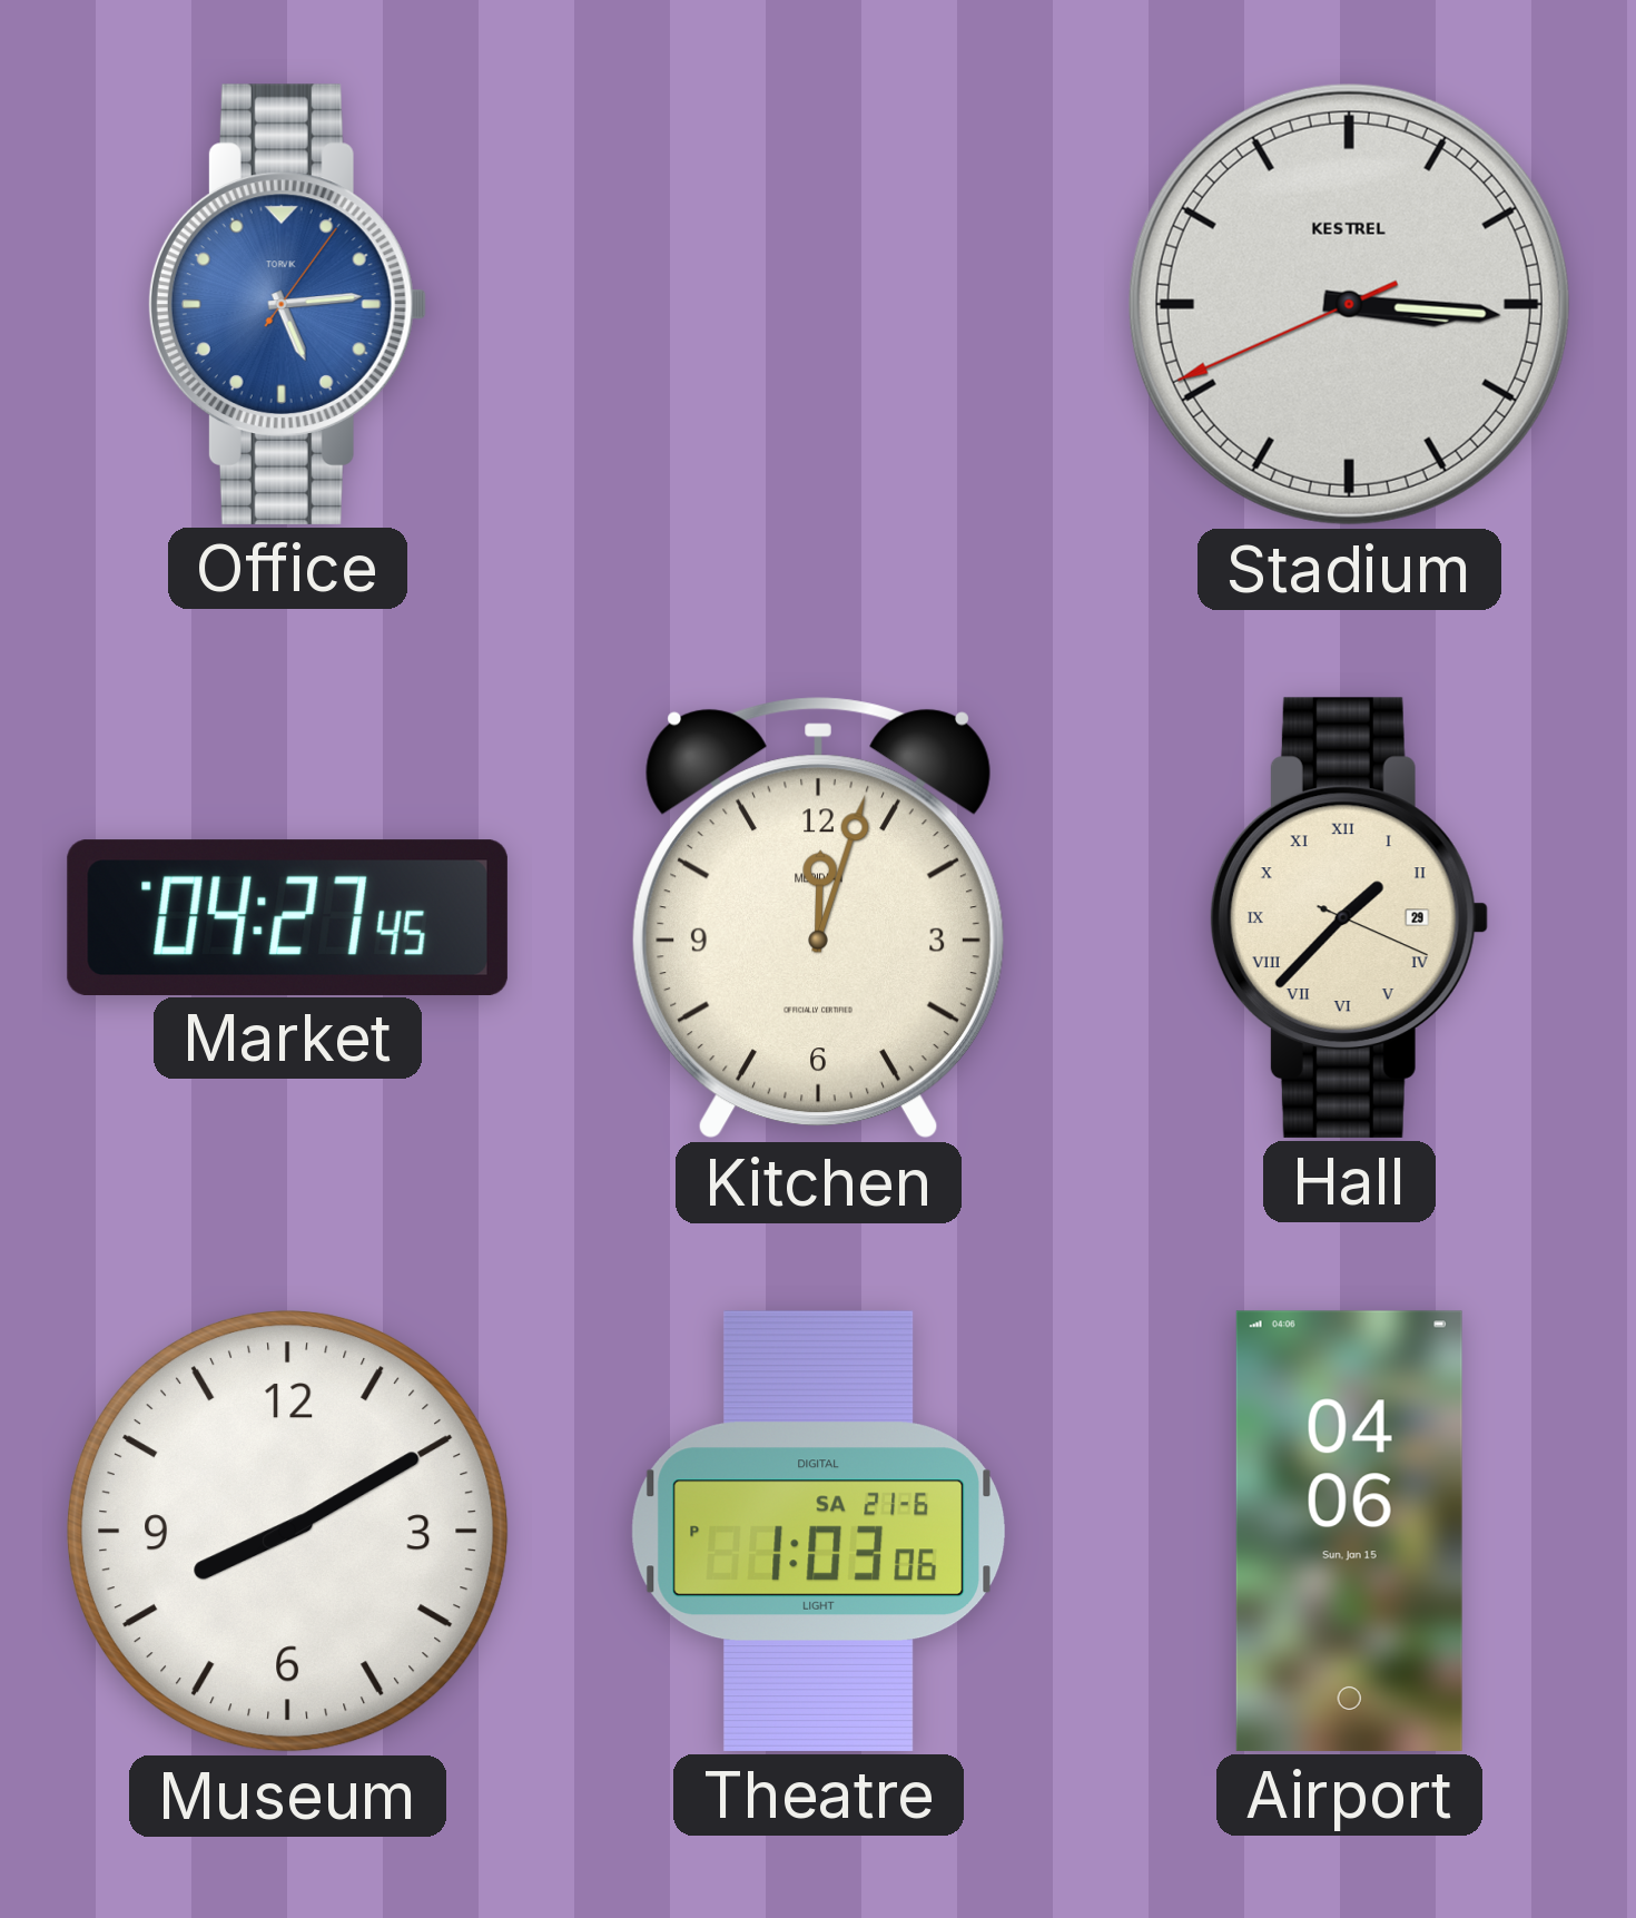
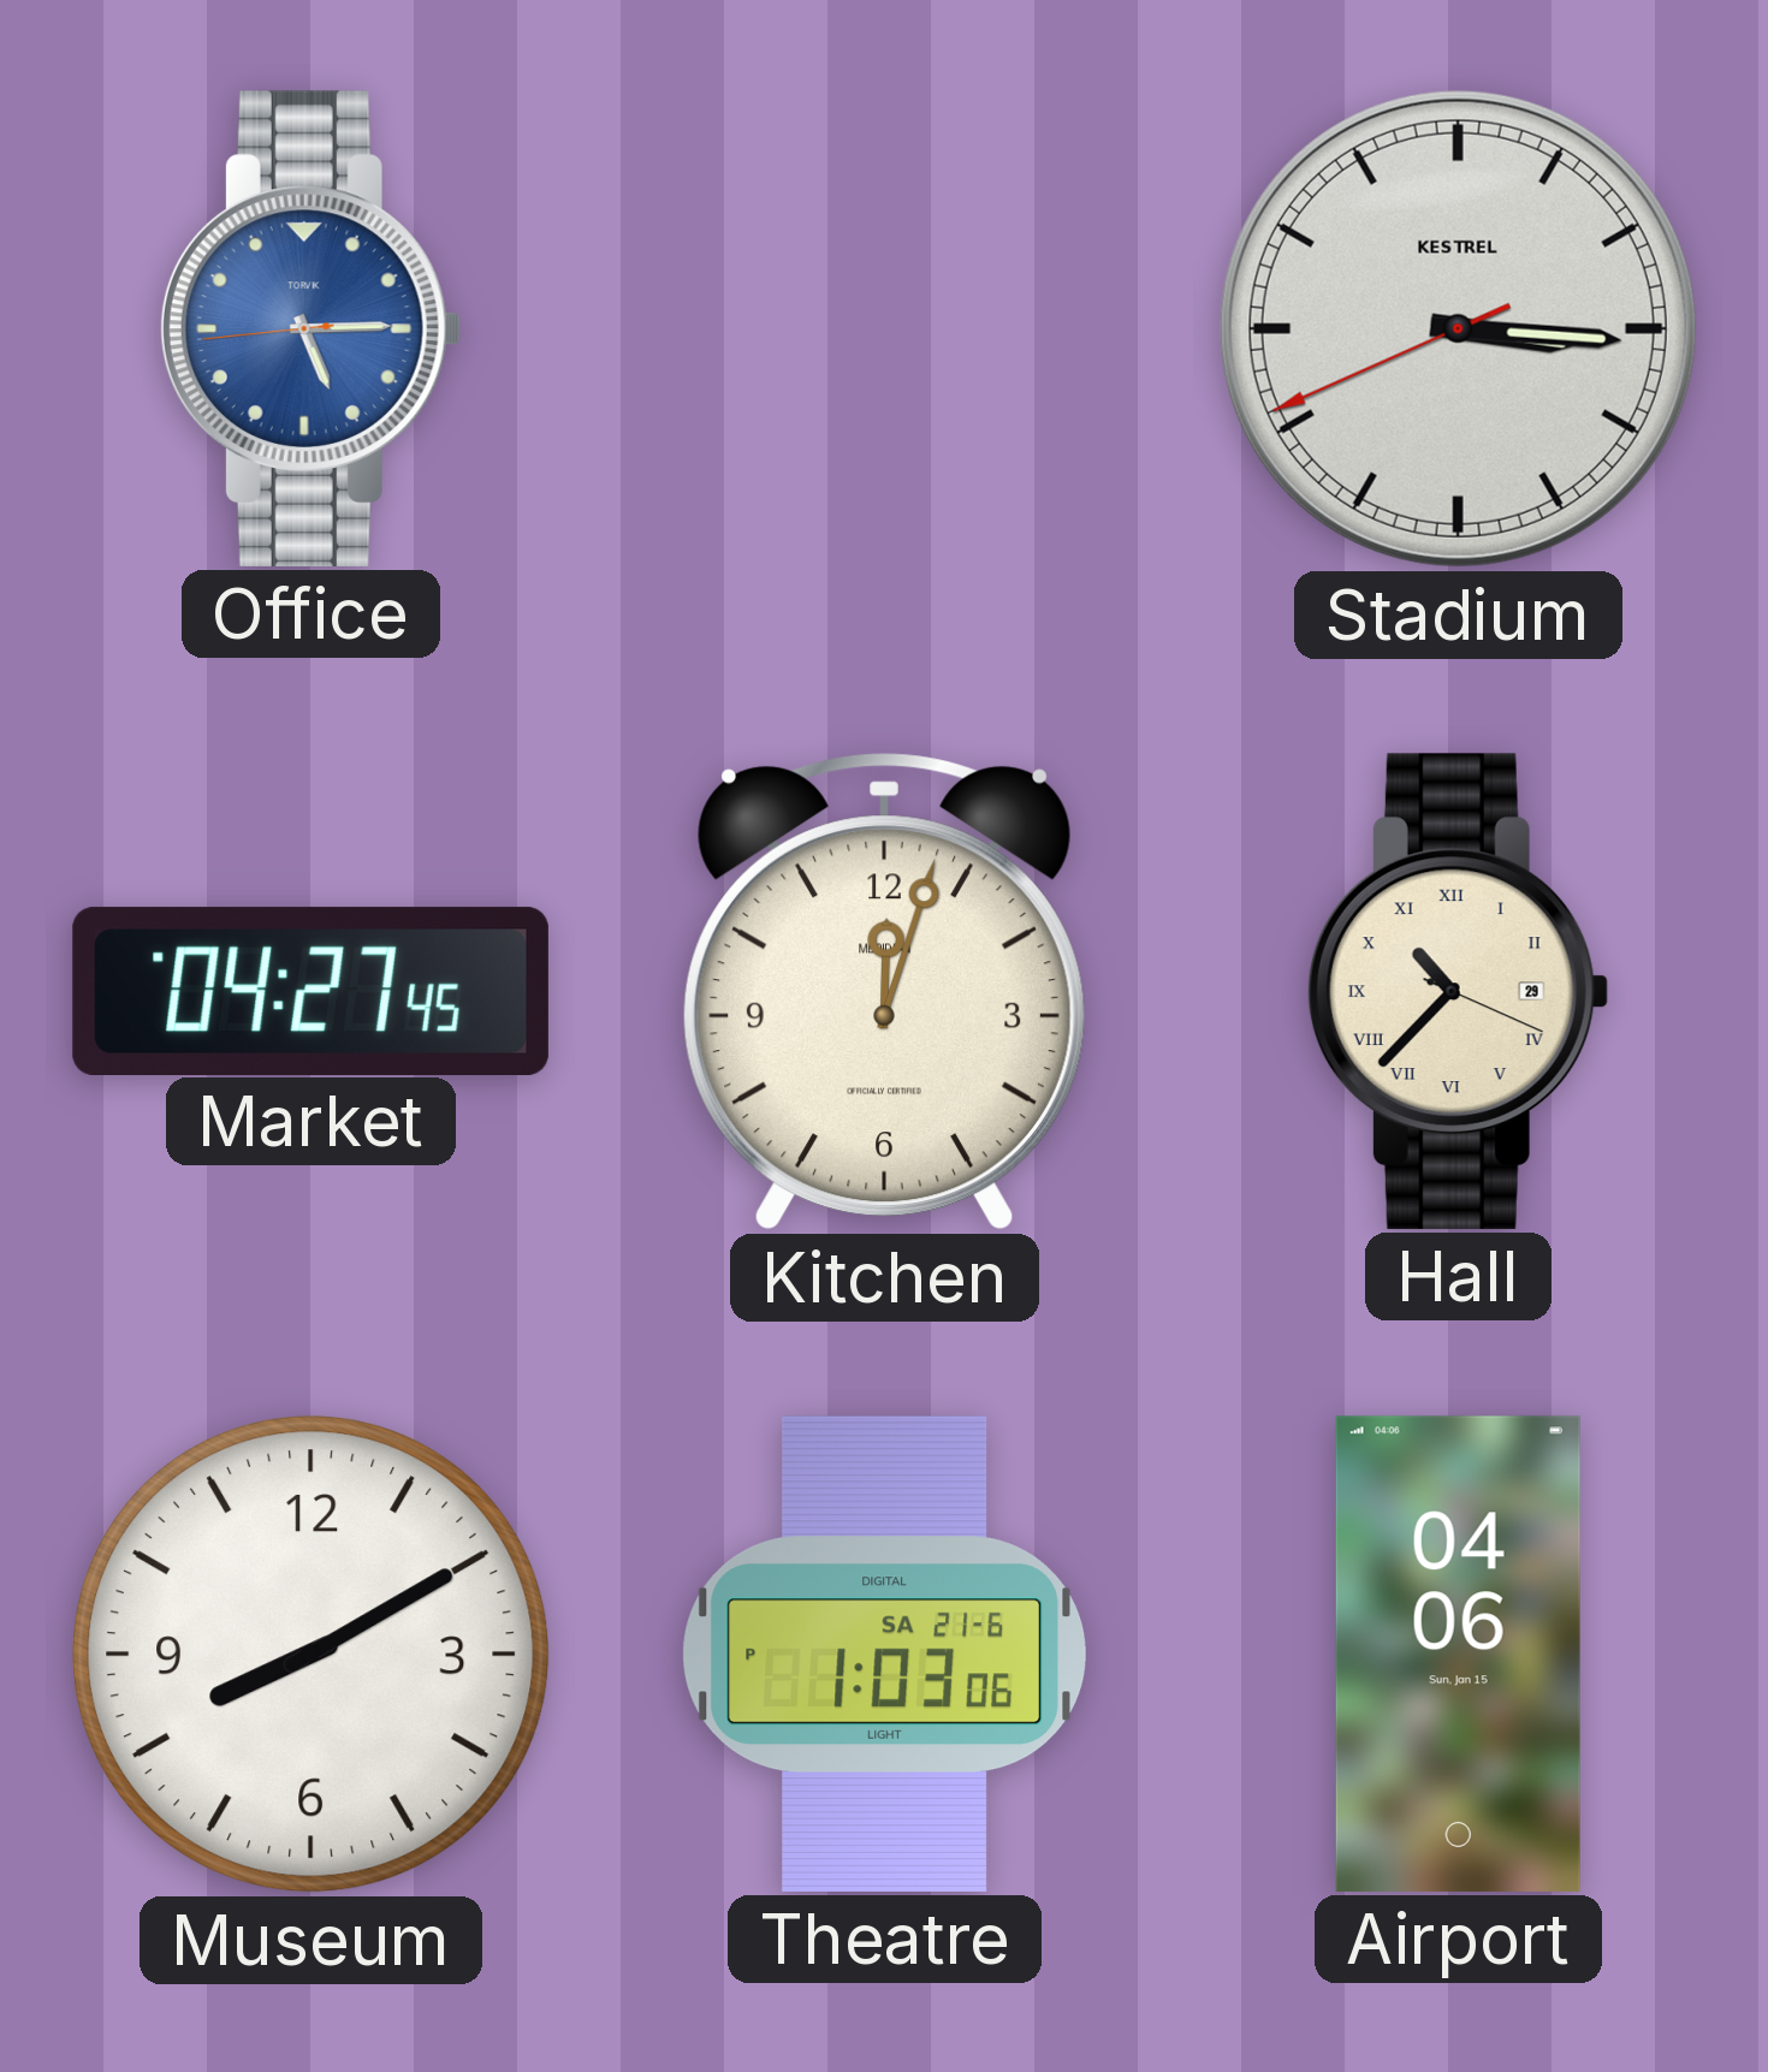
Office: 5:14:06 -> 5:14:44 (310, 328)
Hall: 1:37 -> 10:37 (1458, 991)
